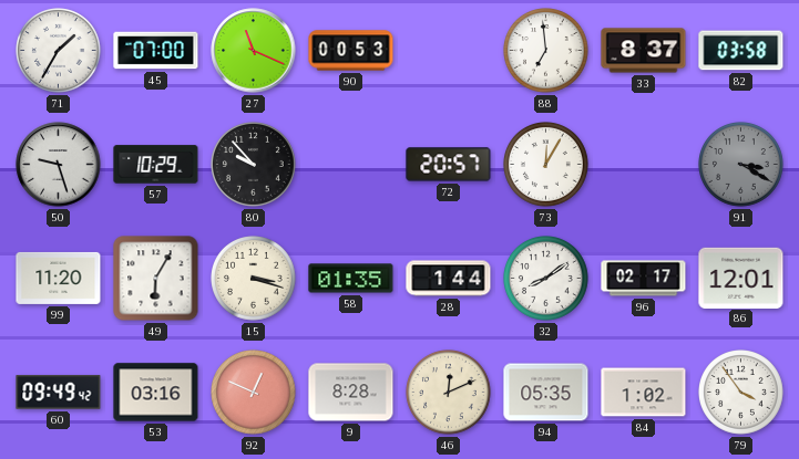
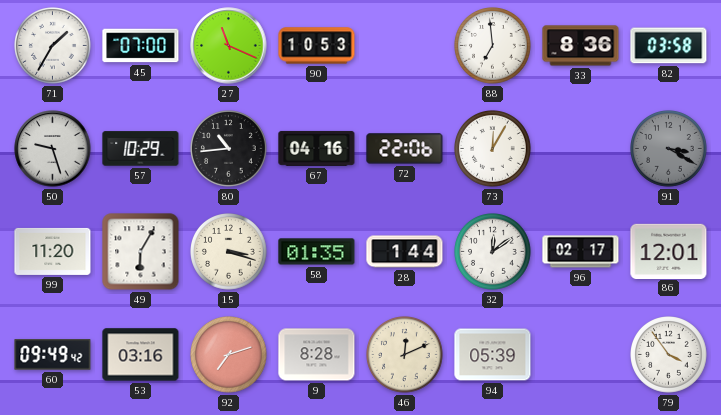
90: 00:53 -> 10:53 (317, 46)
33: 8:37 -> 8:36 (581, 46)
80: 9:53 -> 10:44 (229, 149)
67: none -> 04:16 (317, 148)
72: 20:57 -> 22:06 (405, 149)
32: 8:09 -> 12:09 (493, 252)
92: 12:49 -> 7:12 (229, 355)
94: 05:35 -> 05:39 (493, 355)
84: 1:02 -> none (644, 393)
